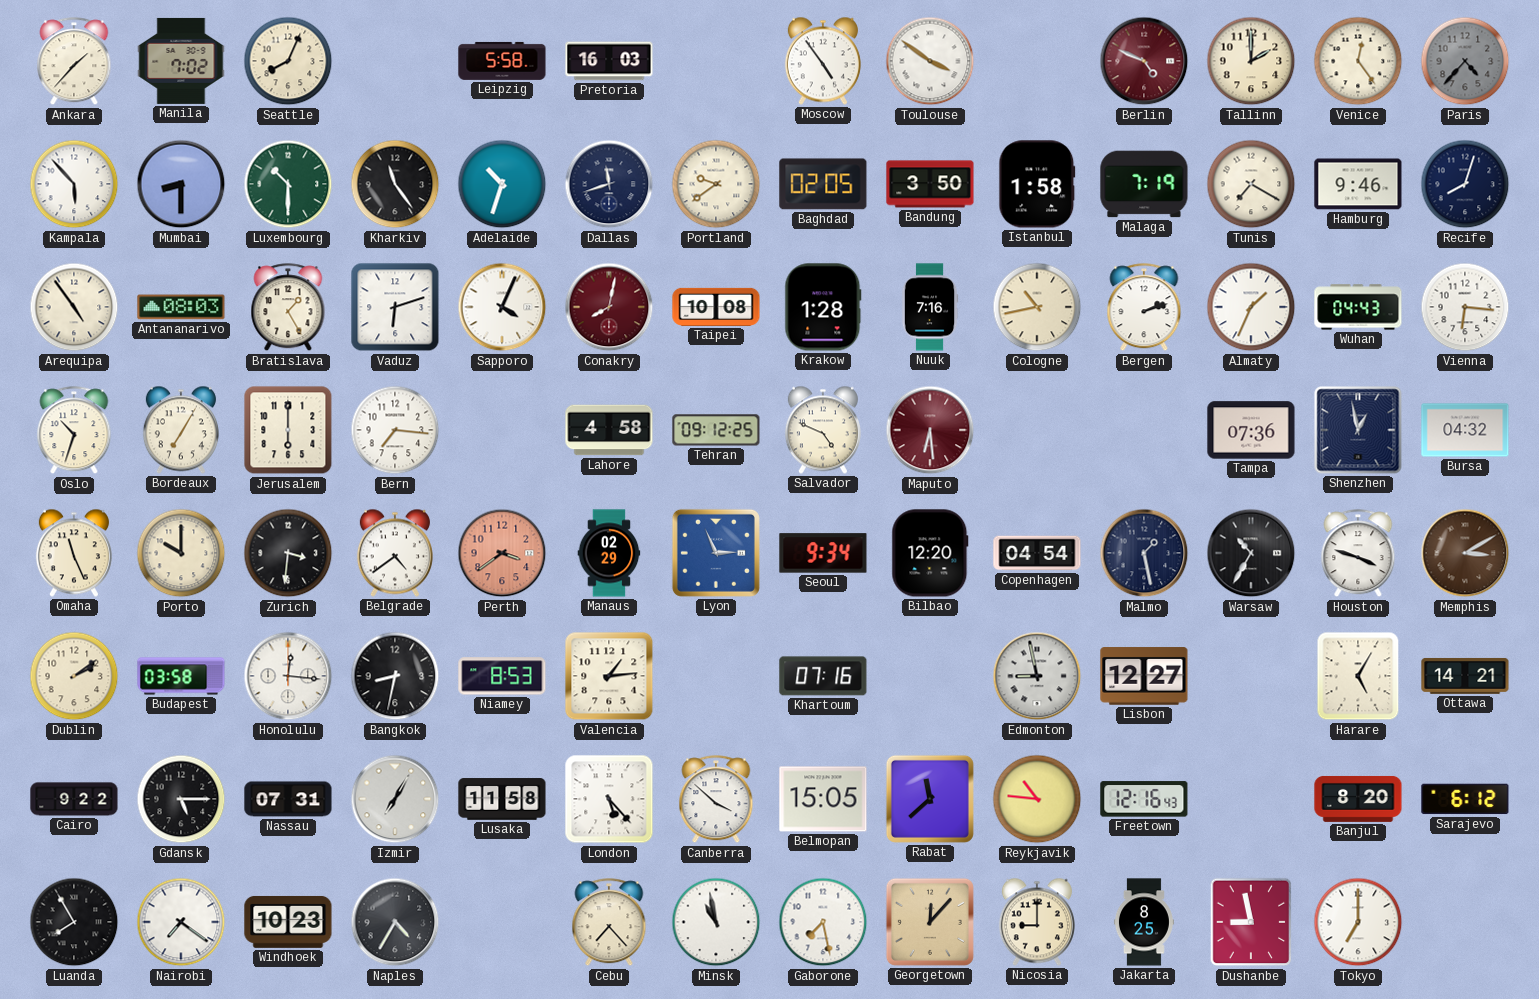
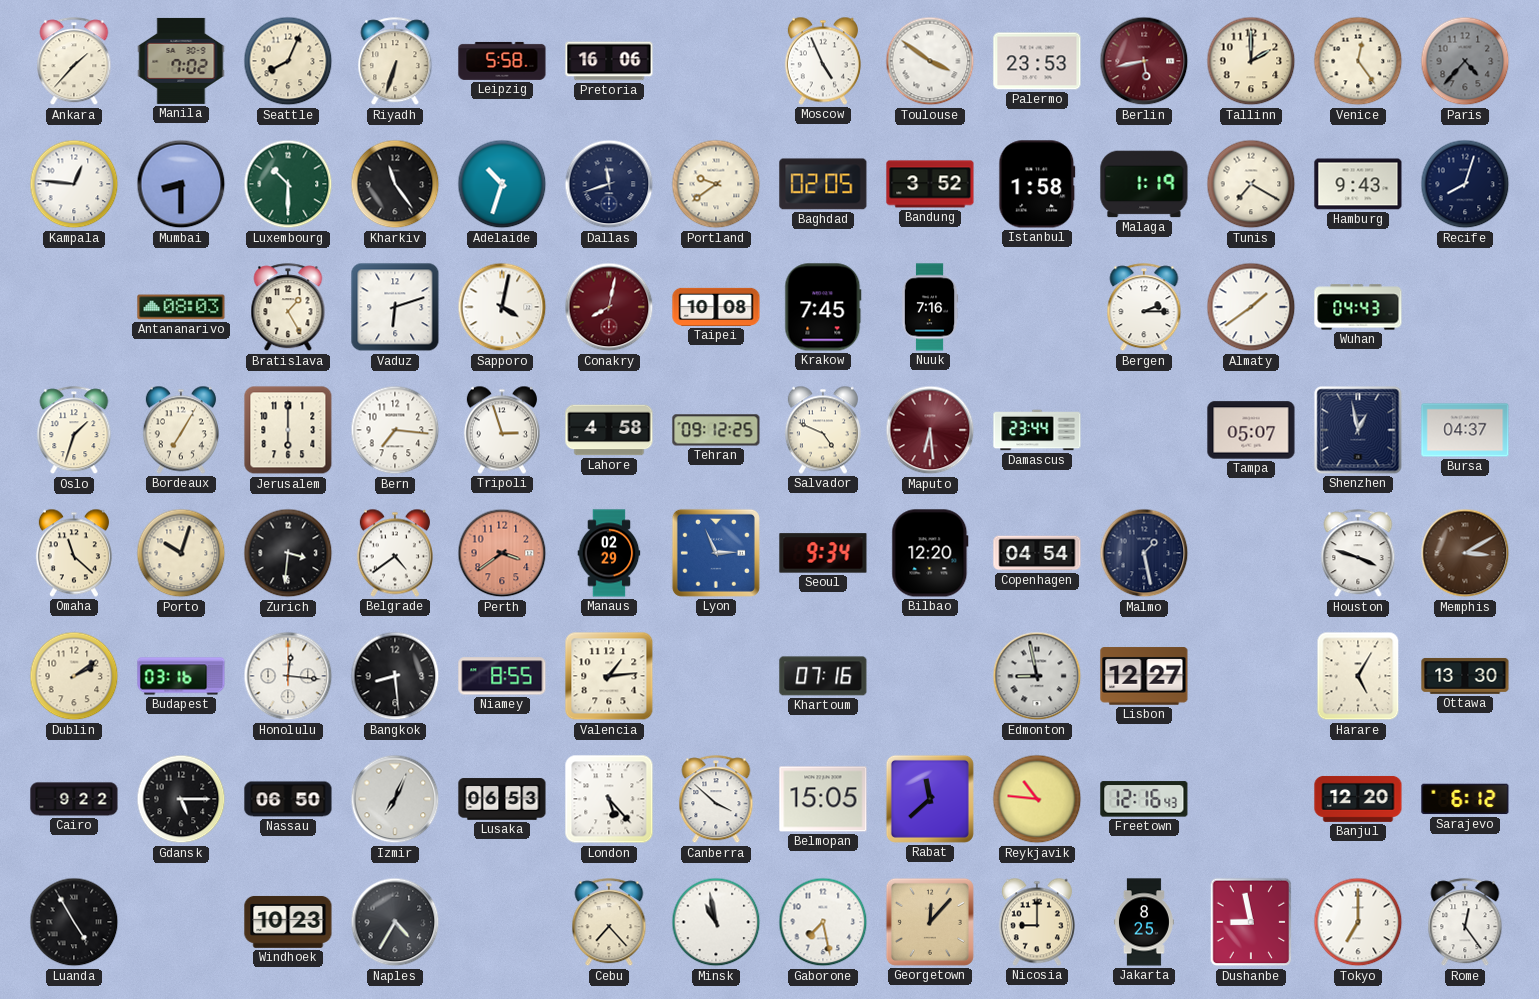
Riyadh: none -> 6:33 (395, 62)
Pretoria: 16:03 -> 16:06 (609, 61)
Moscow: 4:54 -> 4:56 (823, 61)
Palermo: none -> 23:53 (1037, 61)
Berlin: 4:49 -> 5:43 (1144, 61)
Kampala: 5:53 -> 12:46 (74, 184)
Bandung: 3:50 -> 3:52 (930, 184)
Malaga: 7:19 -> 1:19 (1144, 184)
Hamburg: 9:46 -> 9:43 (1358, 184)
Arequipa: 4:54 -> none (74, 307)
Sapporo: 4:04 -> 4:02 (502, 307)
Krakow: 1:28 -> 7:45 (823, 307)
Cologne: 10:43 -> none (1037, 307)
Bergen: 2:12 -> 2:15 (1144, 308)
Almaty: 1:34 -> 1:39 (1251, 307)
Vienna: 6:16 -> none (1465, 307)
Oslo: 10:33 -> 1:33 (74, 431)
Tripoli: none -> 2:57 (502, 430)
Damascus: none -> 23:44 (1037, 430)
Tampa: 07:36 -> 05:07 (1251, 430)
Bursa: 04:32 -> 04:37 (1465, 430)
Omaha: 11:26 -> 11:22 (74, 553)
Porto: 10:00 -> 10:03 (181, 553)
Warsaw: 10:35 -> none (1251, 553)
Budapest: 03:58 -> 03:16 (181, 676)
Bangkok: 8:32 -> 8:29 (395, 676)
Niamey: 8:53 -> 8:55 (502, 676)
Ottawa: 14:21 -> 13:30 (1465, 676)
Nassau: 07:31 -> 06:50 (288, 799)
Izmir: 7:05 -> 7:04 (395, 799)
Lusaka: 11:58 -> 06:53 (502, 799)
Banjul: 8:20 -> 12:20 (1358, 799)
Luanda: 7:55 -> 4:55 (74, 922)
Nairobi: 7:21 -> none (181, 922)
Rome: none -> 12:24 (1465, 923)
